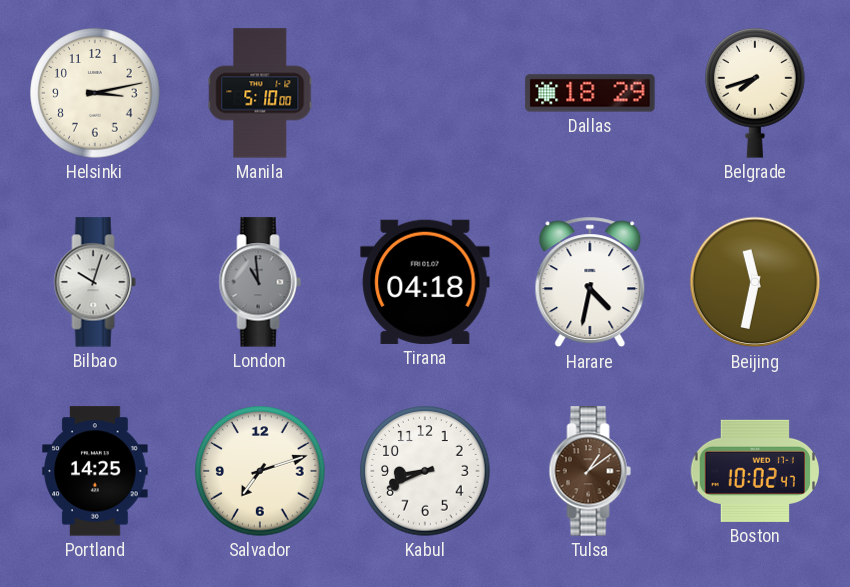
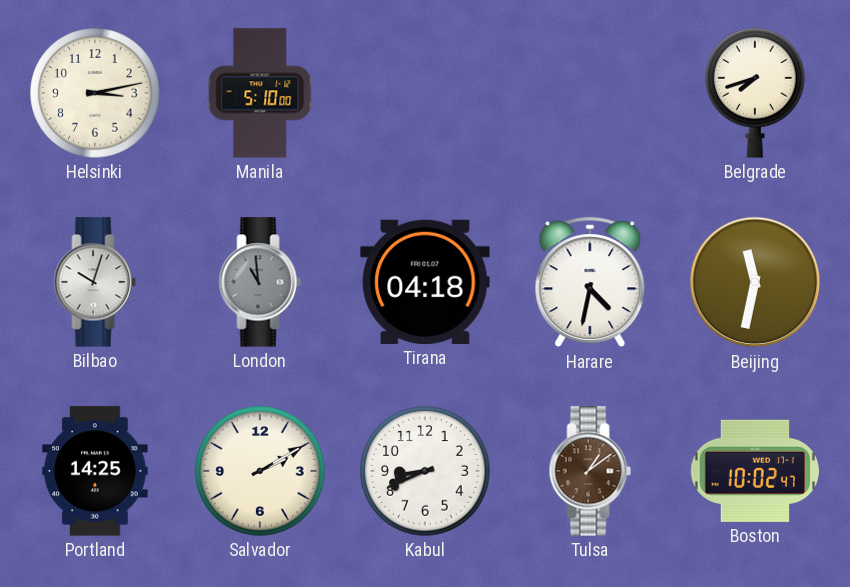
Dallas: 18:29 -> none (590, 93)
Salvador: 7:12 -> 2:10 (260, 471)
